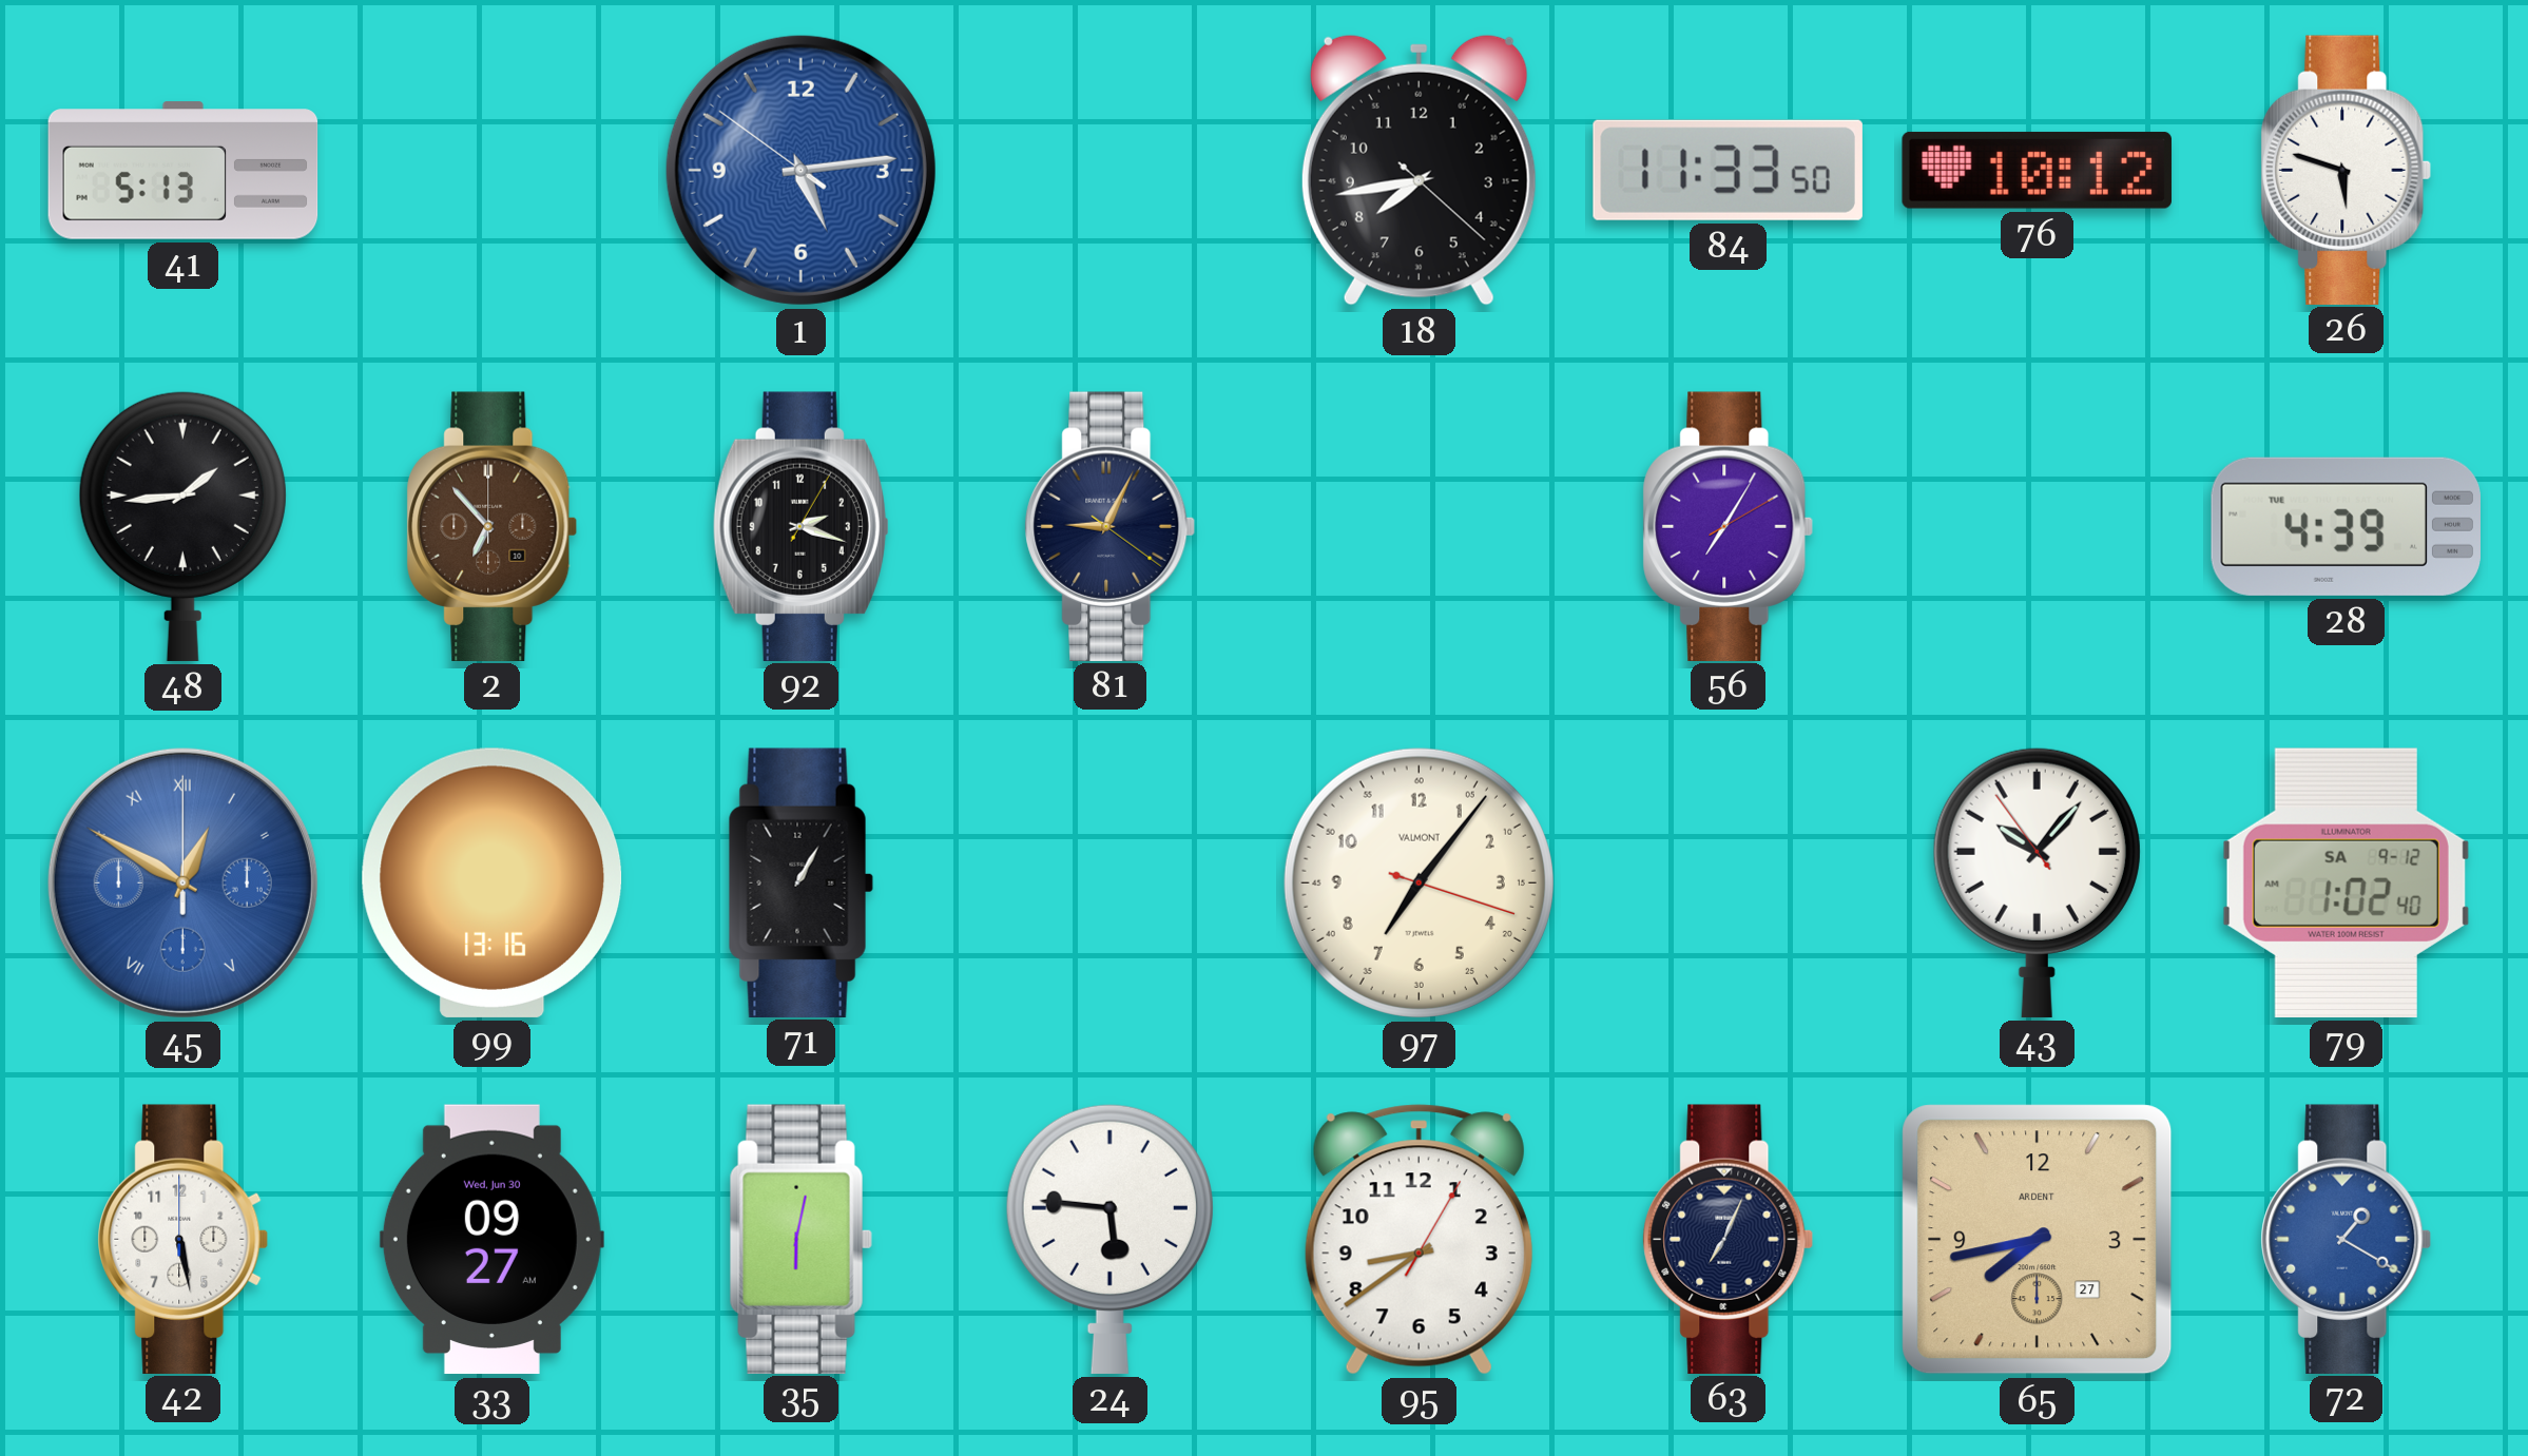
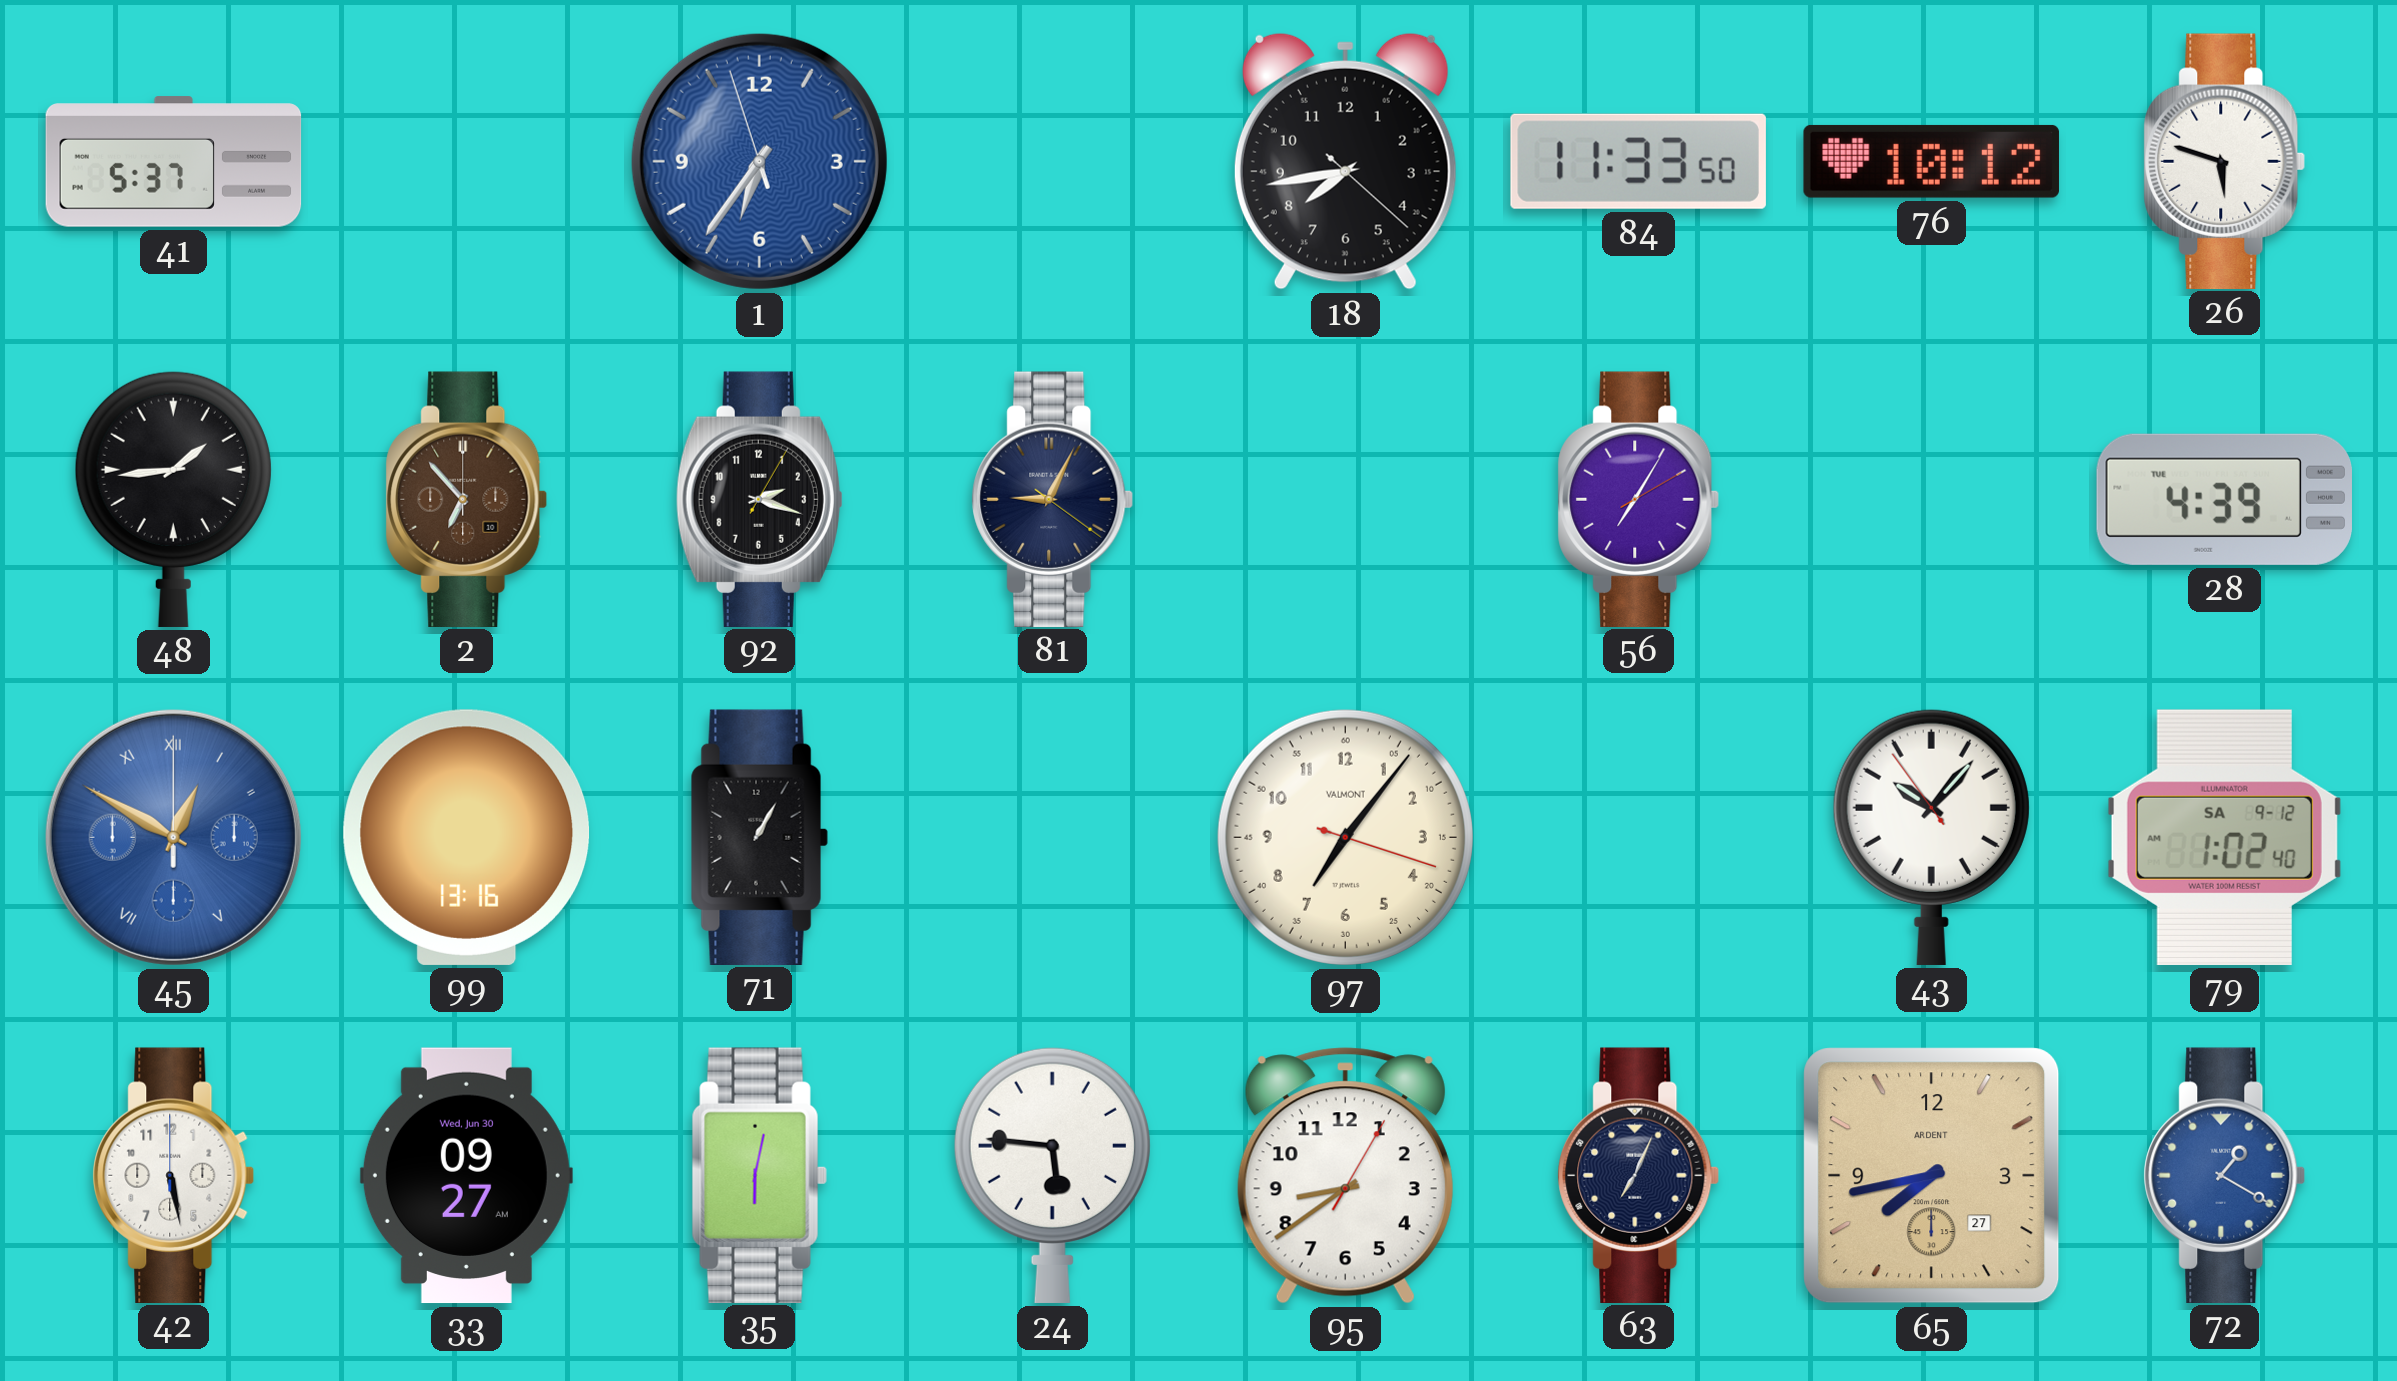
41: 5:13 -> 5:37 (174, 162)
1: 5:13 -> 6:35 (759, 161)
